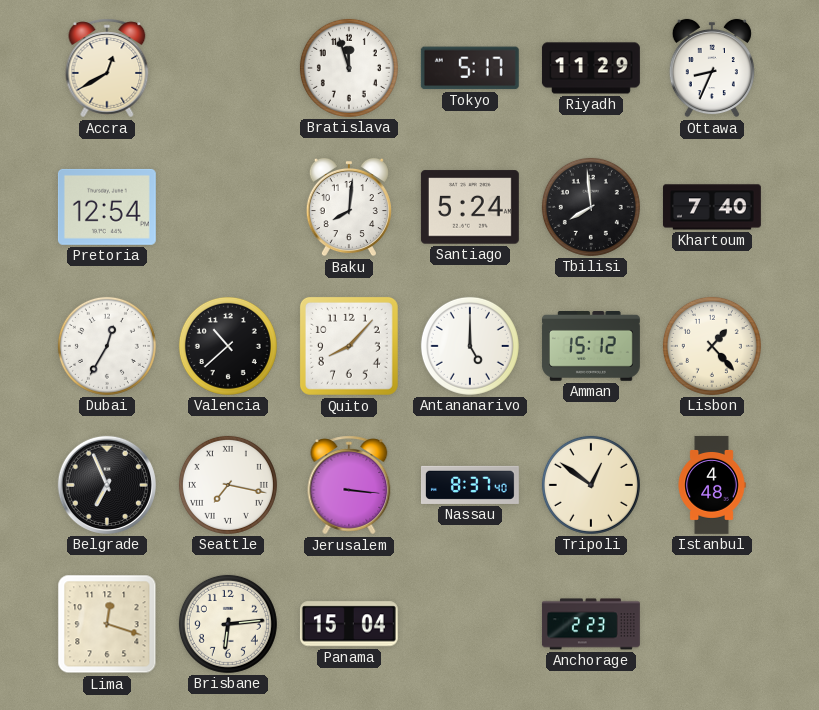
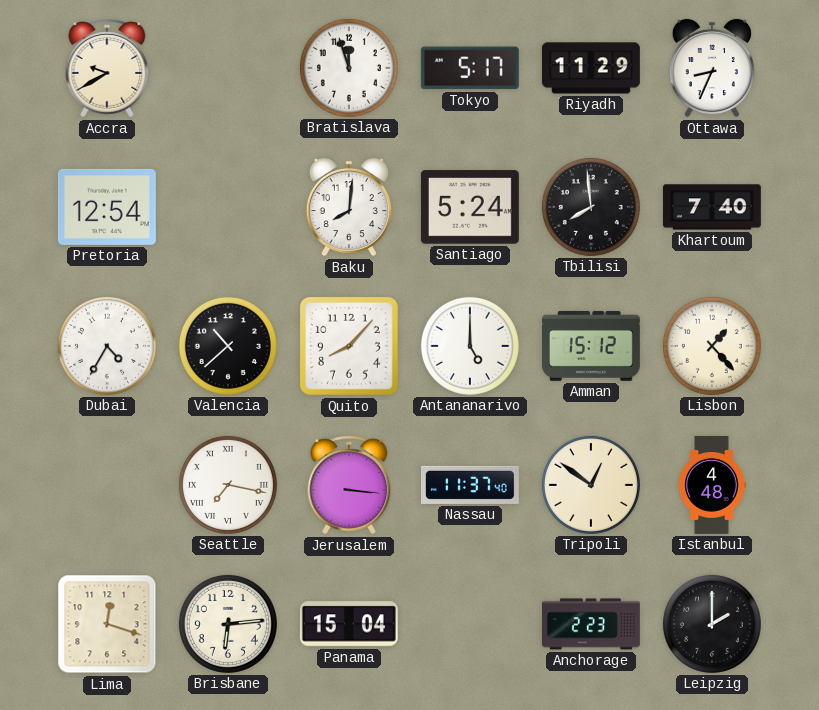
Accra: 12:40 -> 9:40 (107, 68)
Dubai: 12:35 -> 4:35 (107, 346)
Belgrade: 6:56 -> none (107, 485)
Nassau: 8:37 -> 11:37 (470, 485)
Leipzig: none -> 2:00 (712, 624)
